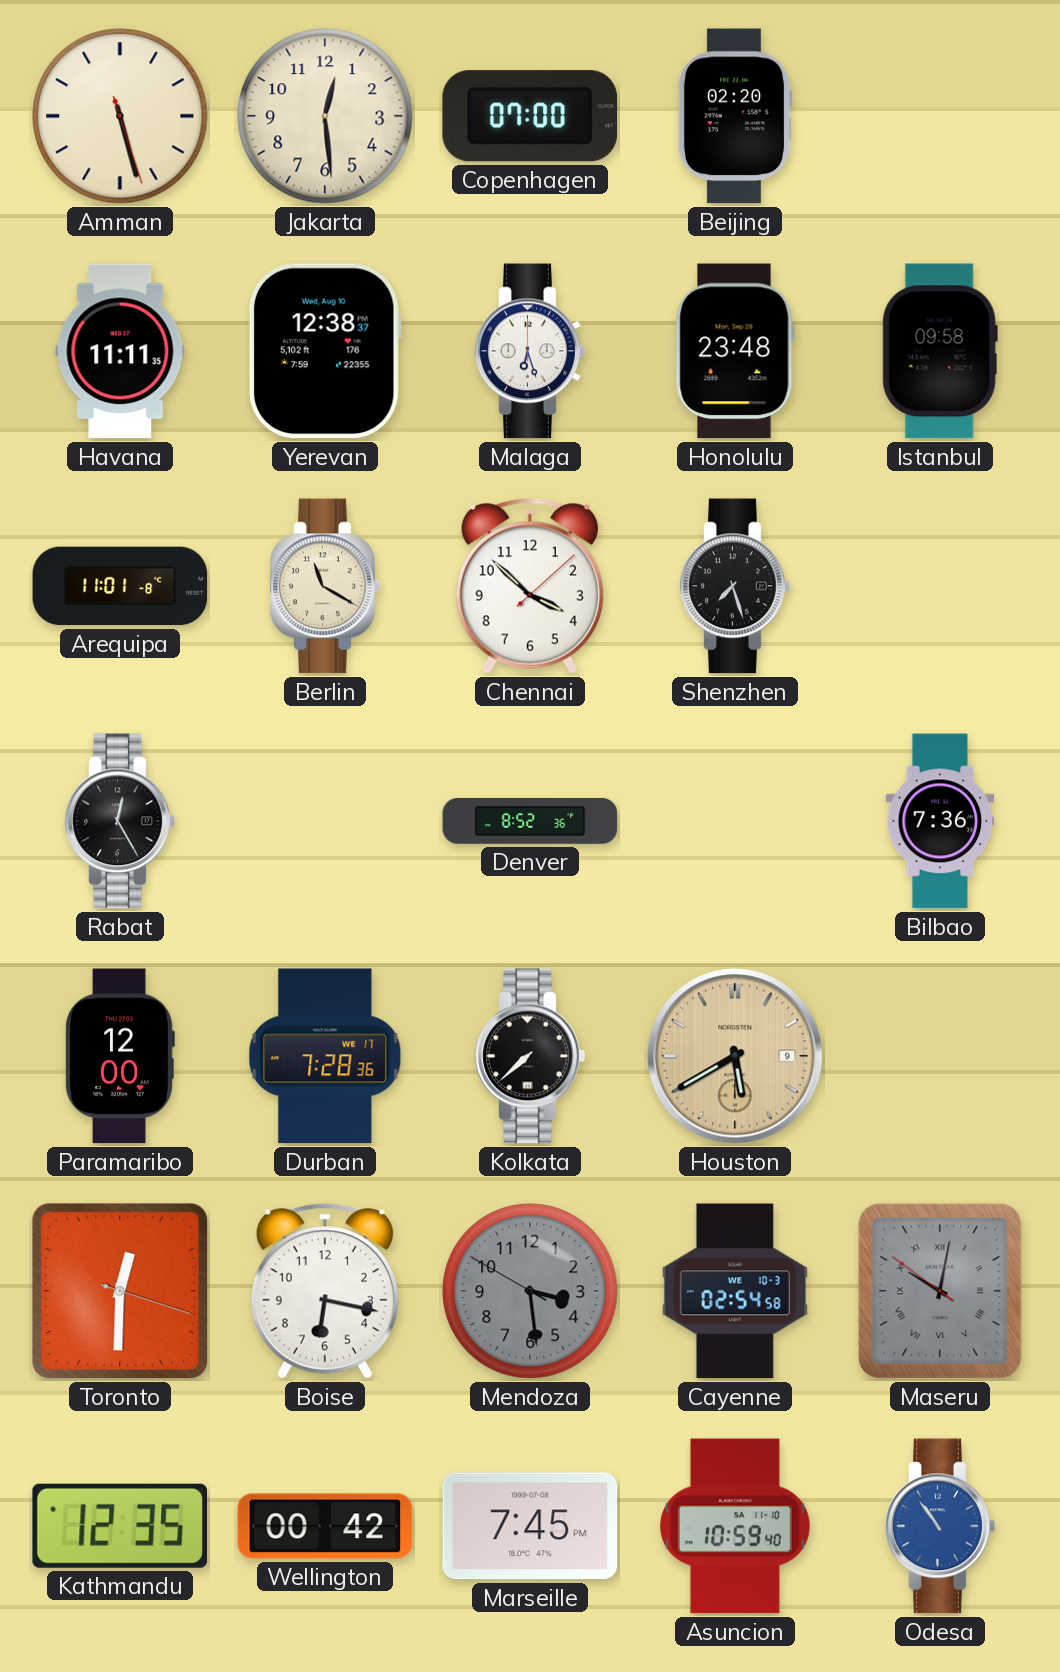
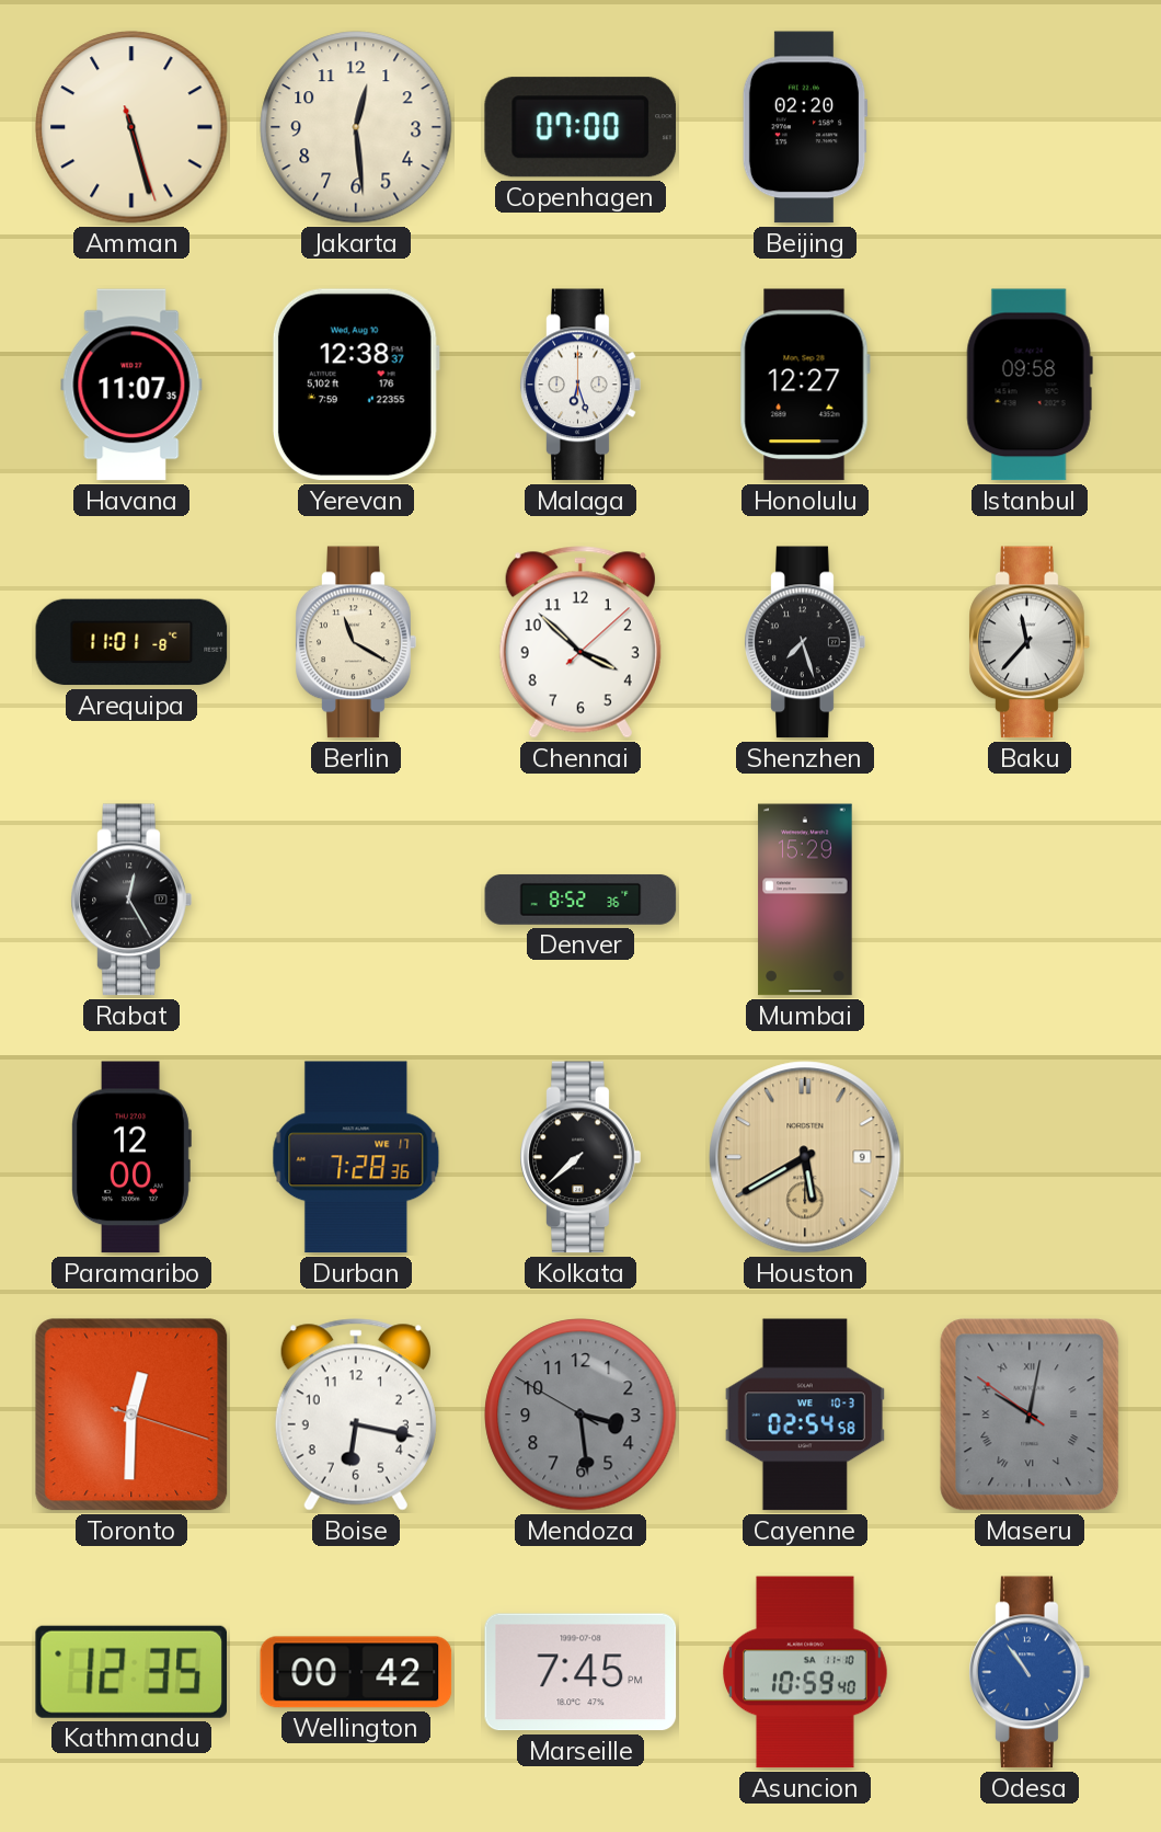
Havana: 11:11 -> 11:07 (131, 385)
Honolulu: 23:48 -> 12:27 (805, 385)
Baku: none -> 11:37 (1030, 642)
Mumbai: none -> 15:29 (805, 900)
Bilbao: 7:36 -> none (940, 821)
